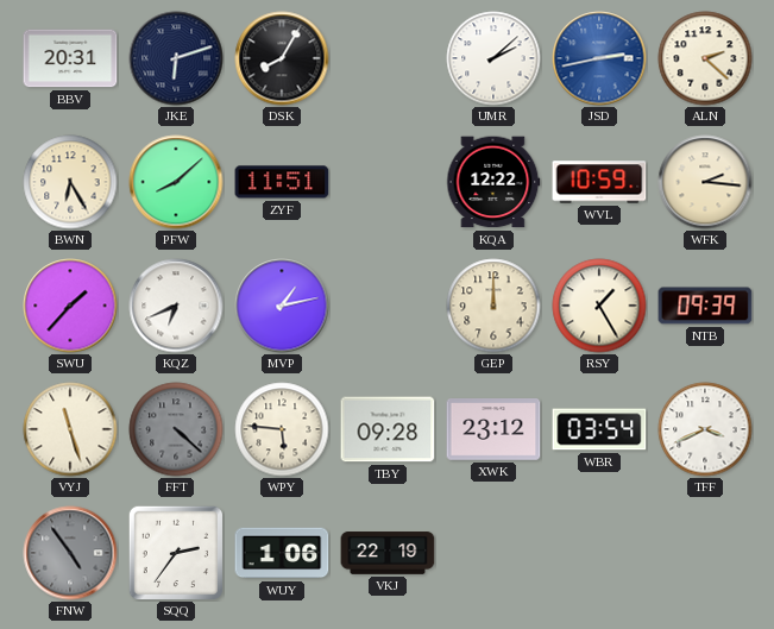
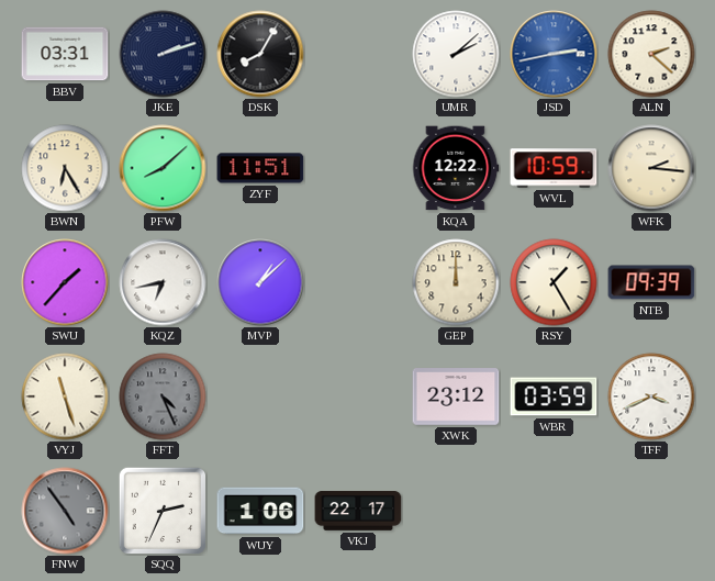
BBV: 20:31 -> 03:31 (65, 54)
JKE: 6:12 -> 2:12 (163, 54)
KQZ: 6:41 -> 6:43 (163, 282)
MVP: 1:13 -> 1:08 (260, 282)
FFT: 4:22 -> 4:26 (163, 396)
WPY: 5:46 -> none (282, 429)
TBY: 09:28 -> none (388, 429)
WBR: 03:54 -> 03:59 (554, 396)
SQQ: 2:36 -> 2:34 (161, 510)
VKJ: 22:19 -> 22:17 (358, 511)
